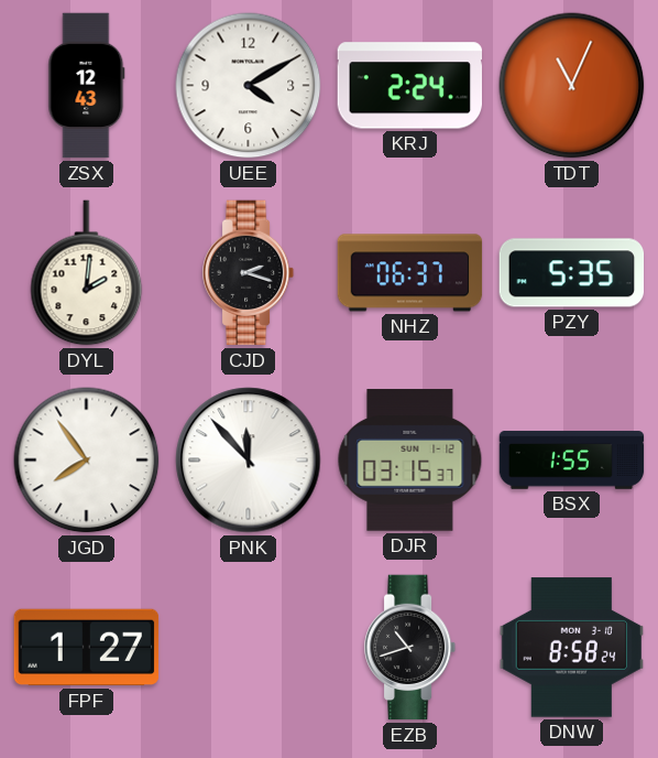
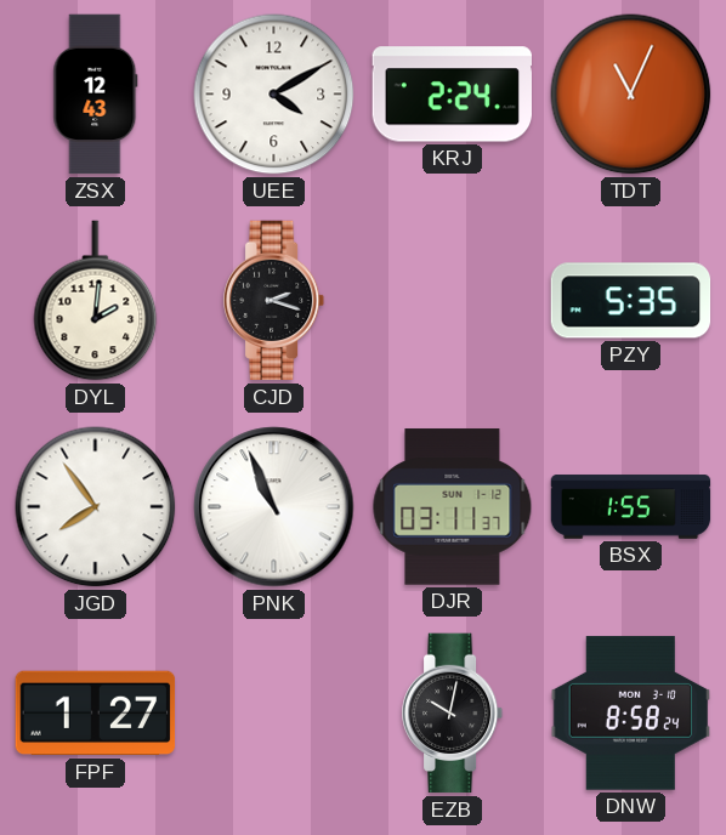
NHZ: 06:37 -> none (410, 273)
PNK: 11:53 -> 10:56 (274, 507)
DJR: 03:15 -> 03:11 (453, 507)
EZB: 10:42 -> 10:02 (453, 714)
